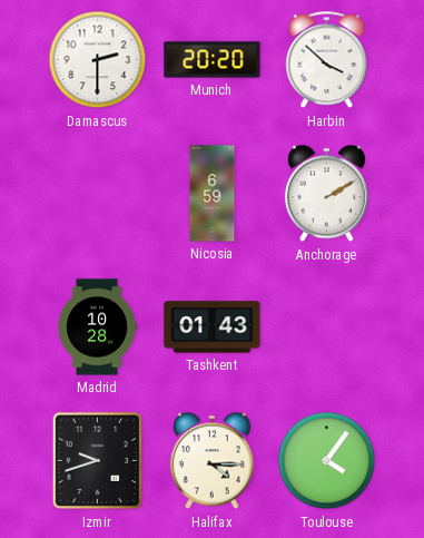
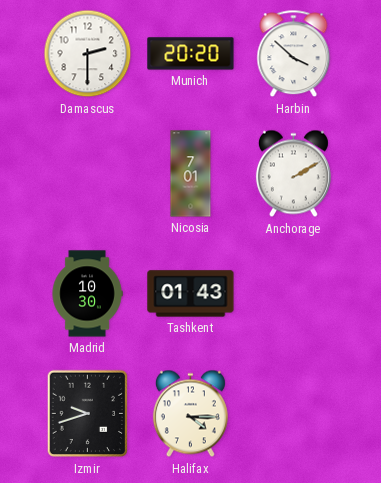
Nicosia: 6:59 -> 7:01 (191, 174)
Madrid: 10:28 -> 10:30 (87, 294)
Toulouse: 4:06 -> none (327, 461)
